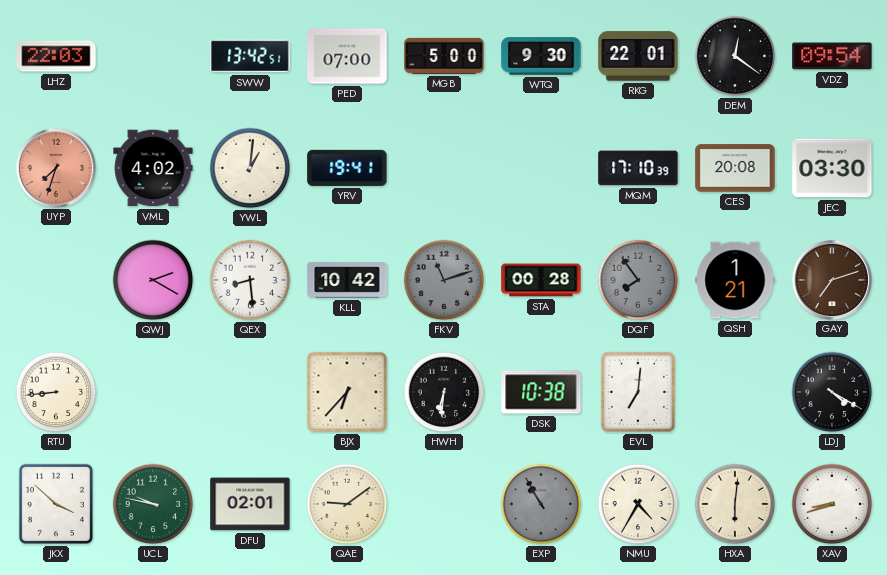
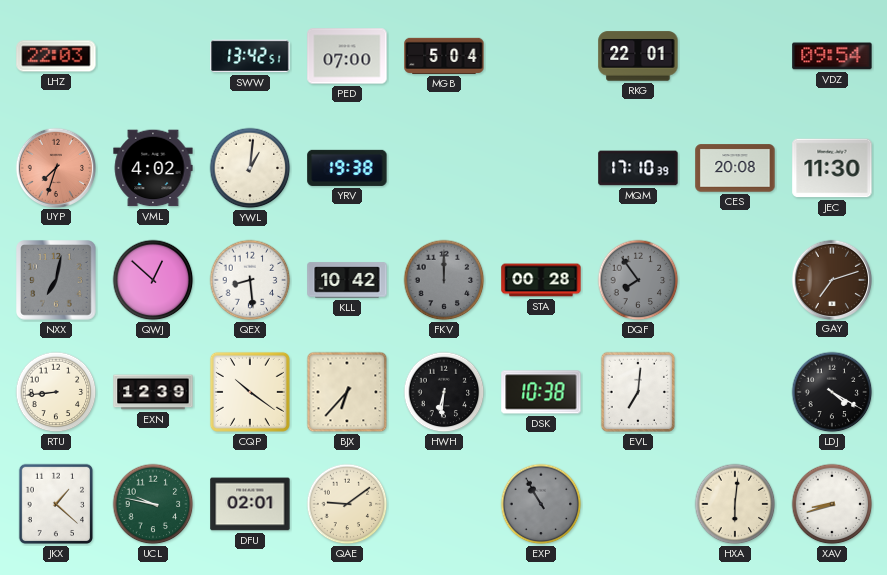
MGB: 5:00 -> 5:04 (444, 56)
WTQ: 9:30 -> none (541, 56)
DEM: 12:21 -> none (735, 56)
YRV: 19:41 -> 19:38 (347, 168)
JEC: 03:30 -> 11:30 (832, 168)
NXX: none -> 7:02 (56, 280)
QWJ: 2:20 -> 12:52 (153, 280)
FKV: 11:12 -> 12:00 (444, 280)
QSH: 1:21 -> none (735, 280)
EXN: none -> 12:39 (153, 392)
CQP: none -> 10:21 (250, 392)
JKX: 3:52 -> 1:22 (55, 504)
NMU: 4:35 -> none (638, 504)
